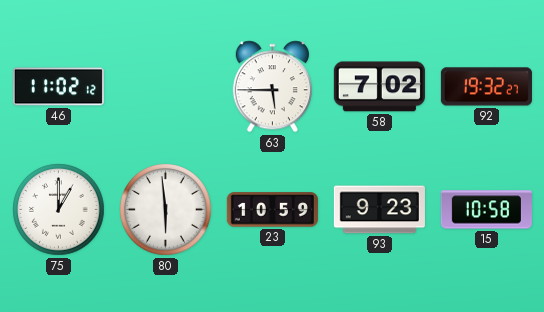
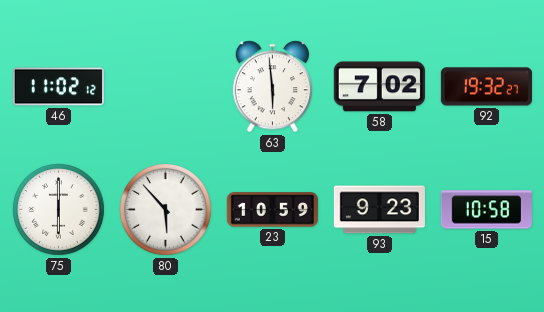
63: 5:45 -> 5:59 (272, 87)
75: 1:00 -> 6:00 (59, 210)
80: 5:59 -> 5:53 (166, 210)
